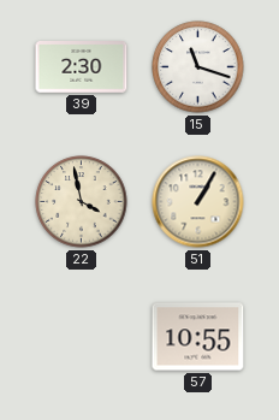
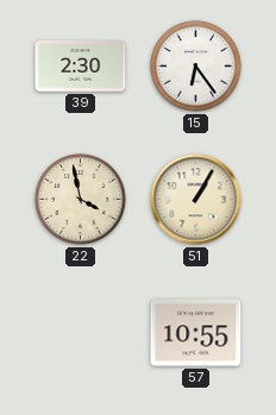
15: 11:18 -> 6:24 (196, 67)
